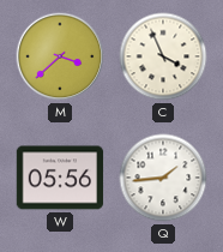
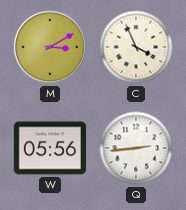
M: 3:38 -> 3:10 (50, 47)
Q: 1:44 -> 2:44 (136, 148)
